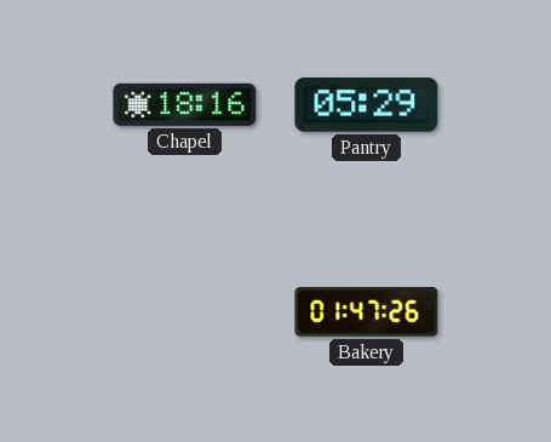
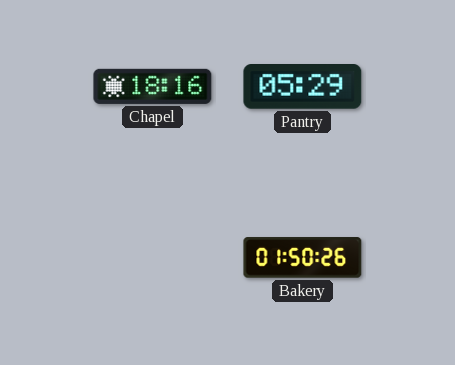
Bakery: 01:47 -> 01:50 (303, 258)
